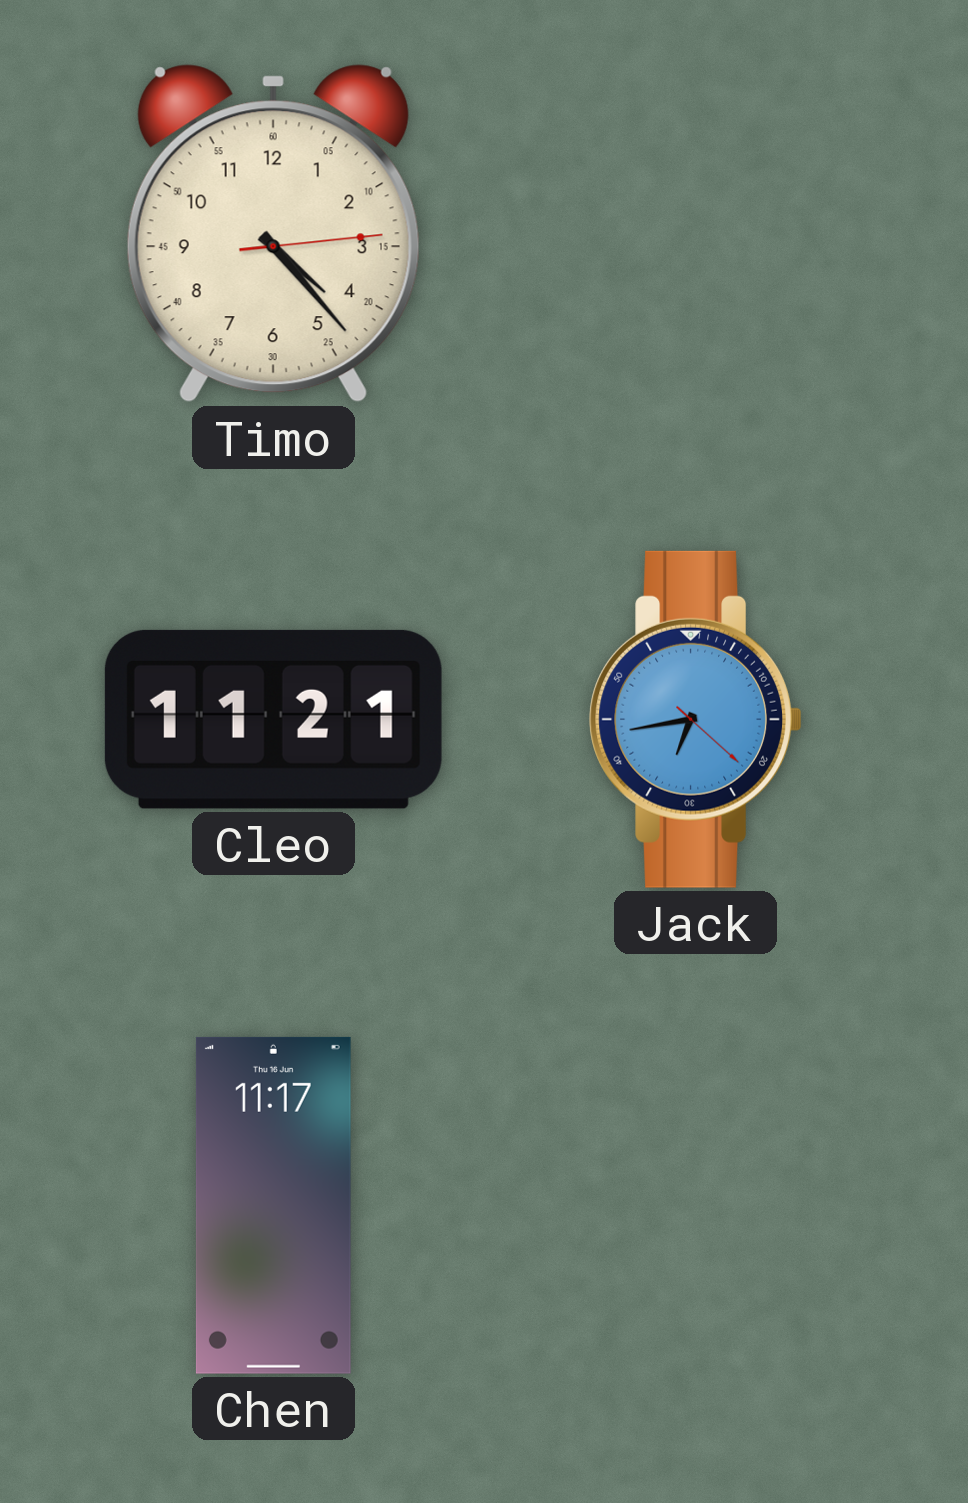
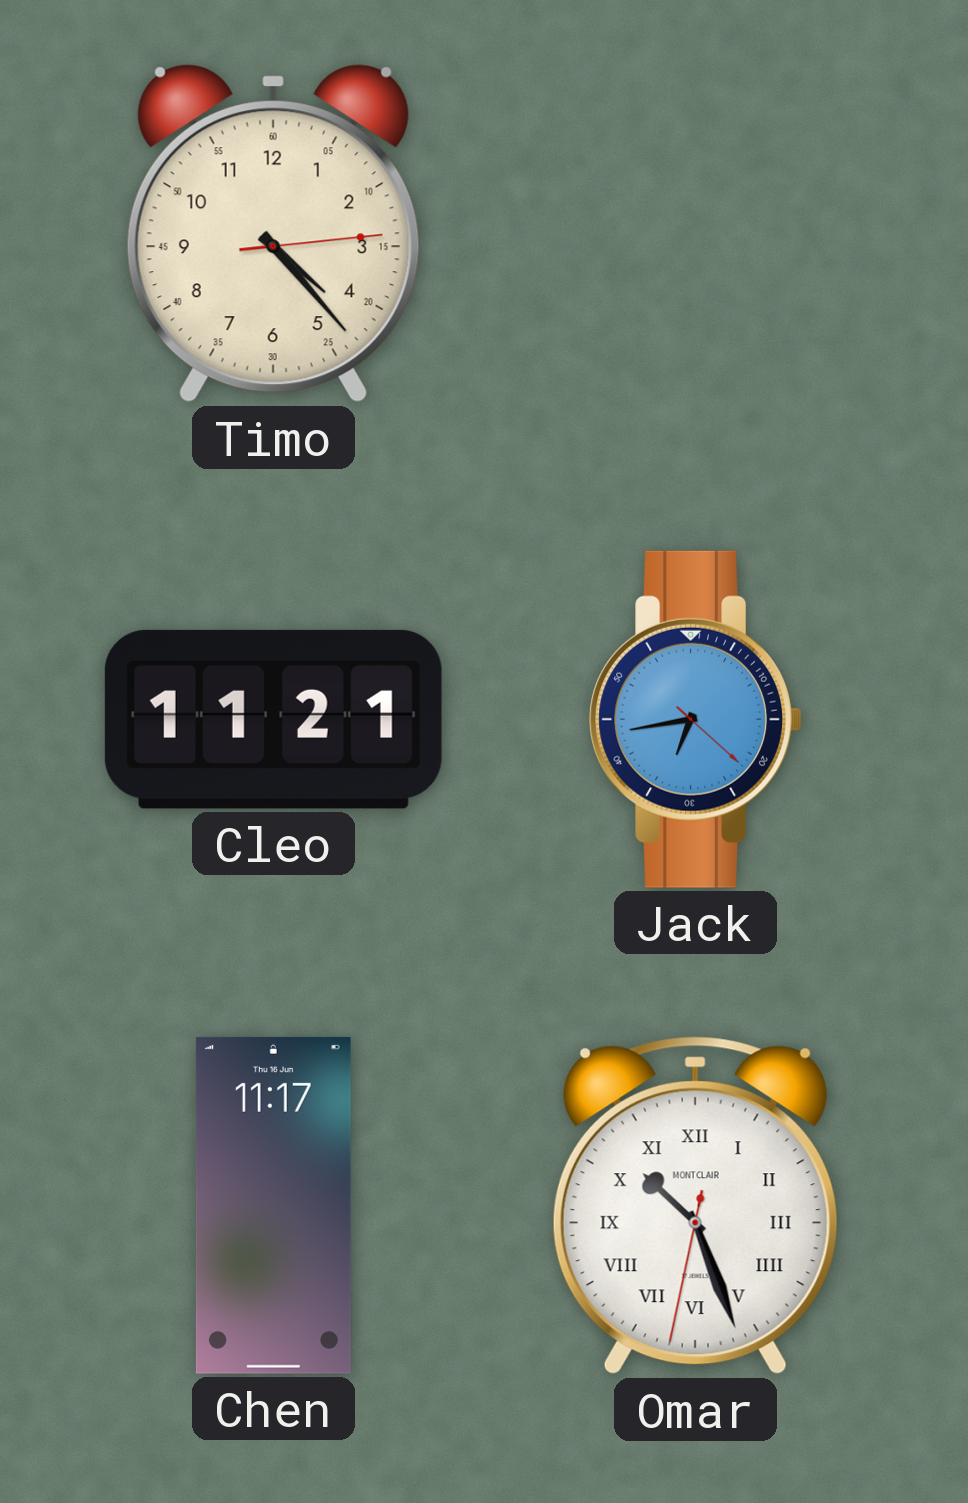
Omar: none -> 10:26 (695, 1206)
